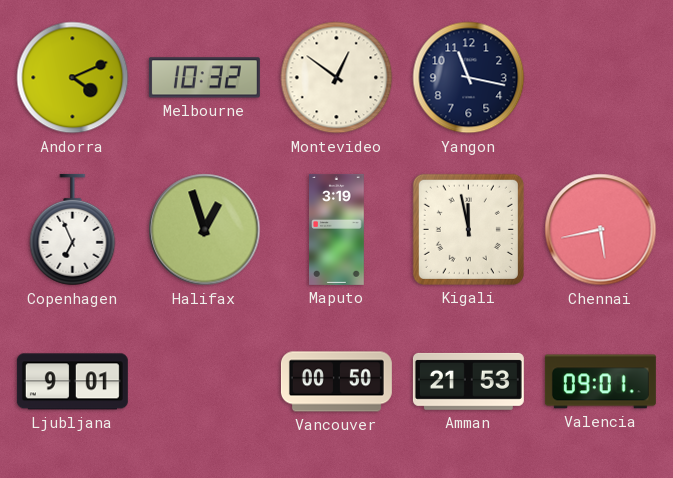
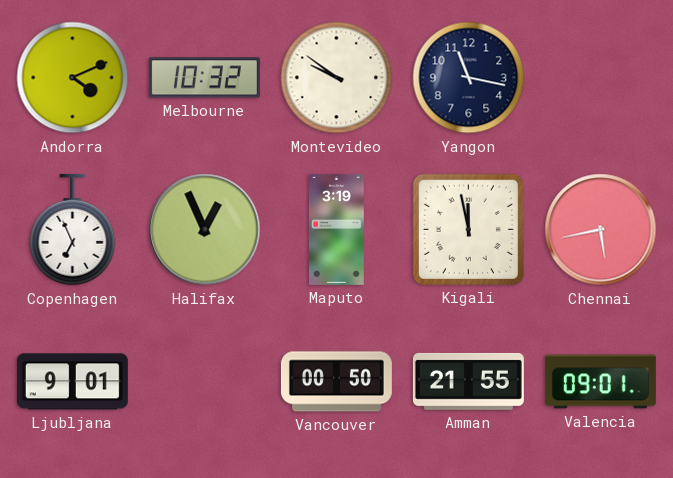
Montevideo: 12:51 -> 9:51 (337, 78)
Halifax: 12:57 -> 12:56 (205, 230)
Amman: 21:53 -> 21:55 (468, 381)
